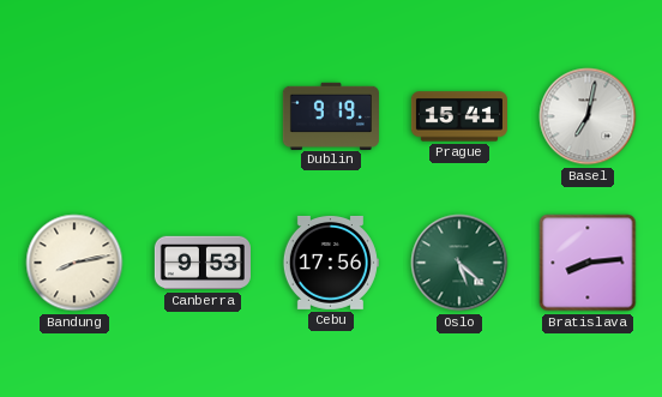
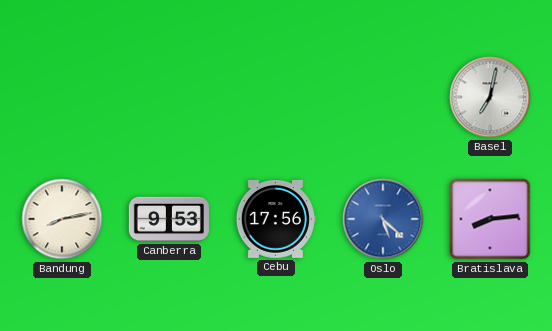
Dublin: 9:19 -> none (331, 115)
Prague: 15:41 -> none (459, 116)
Oslo dial: green -> blue (383, 219)
